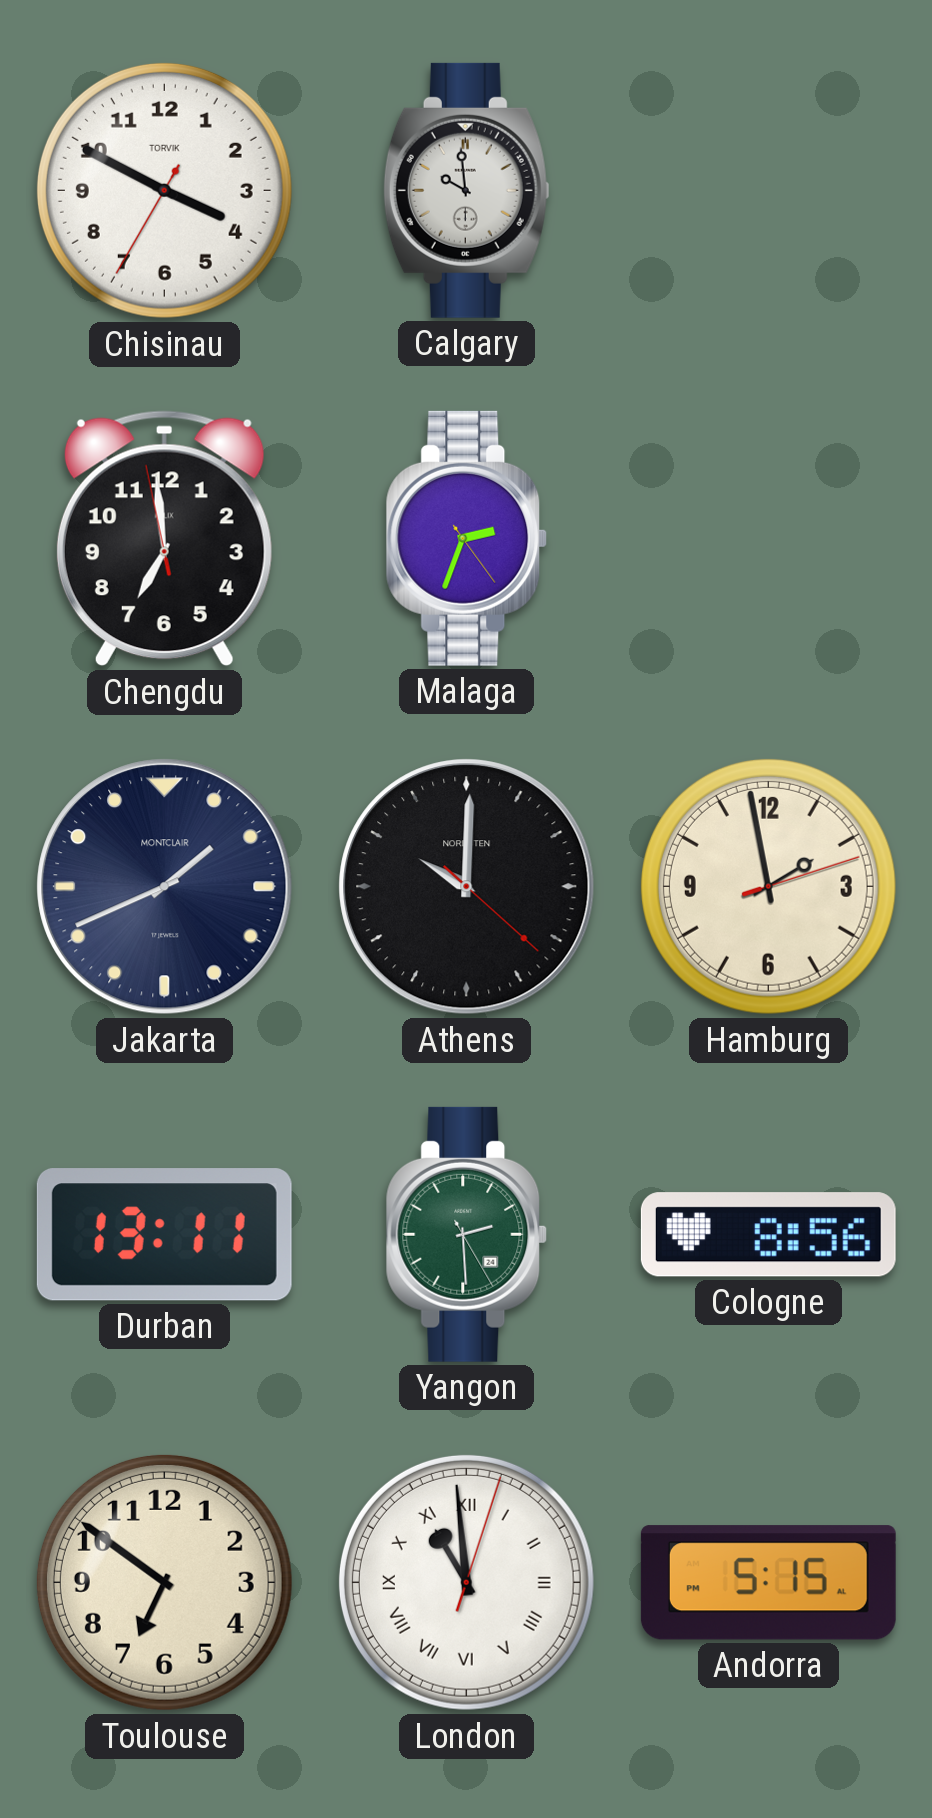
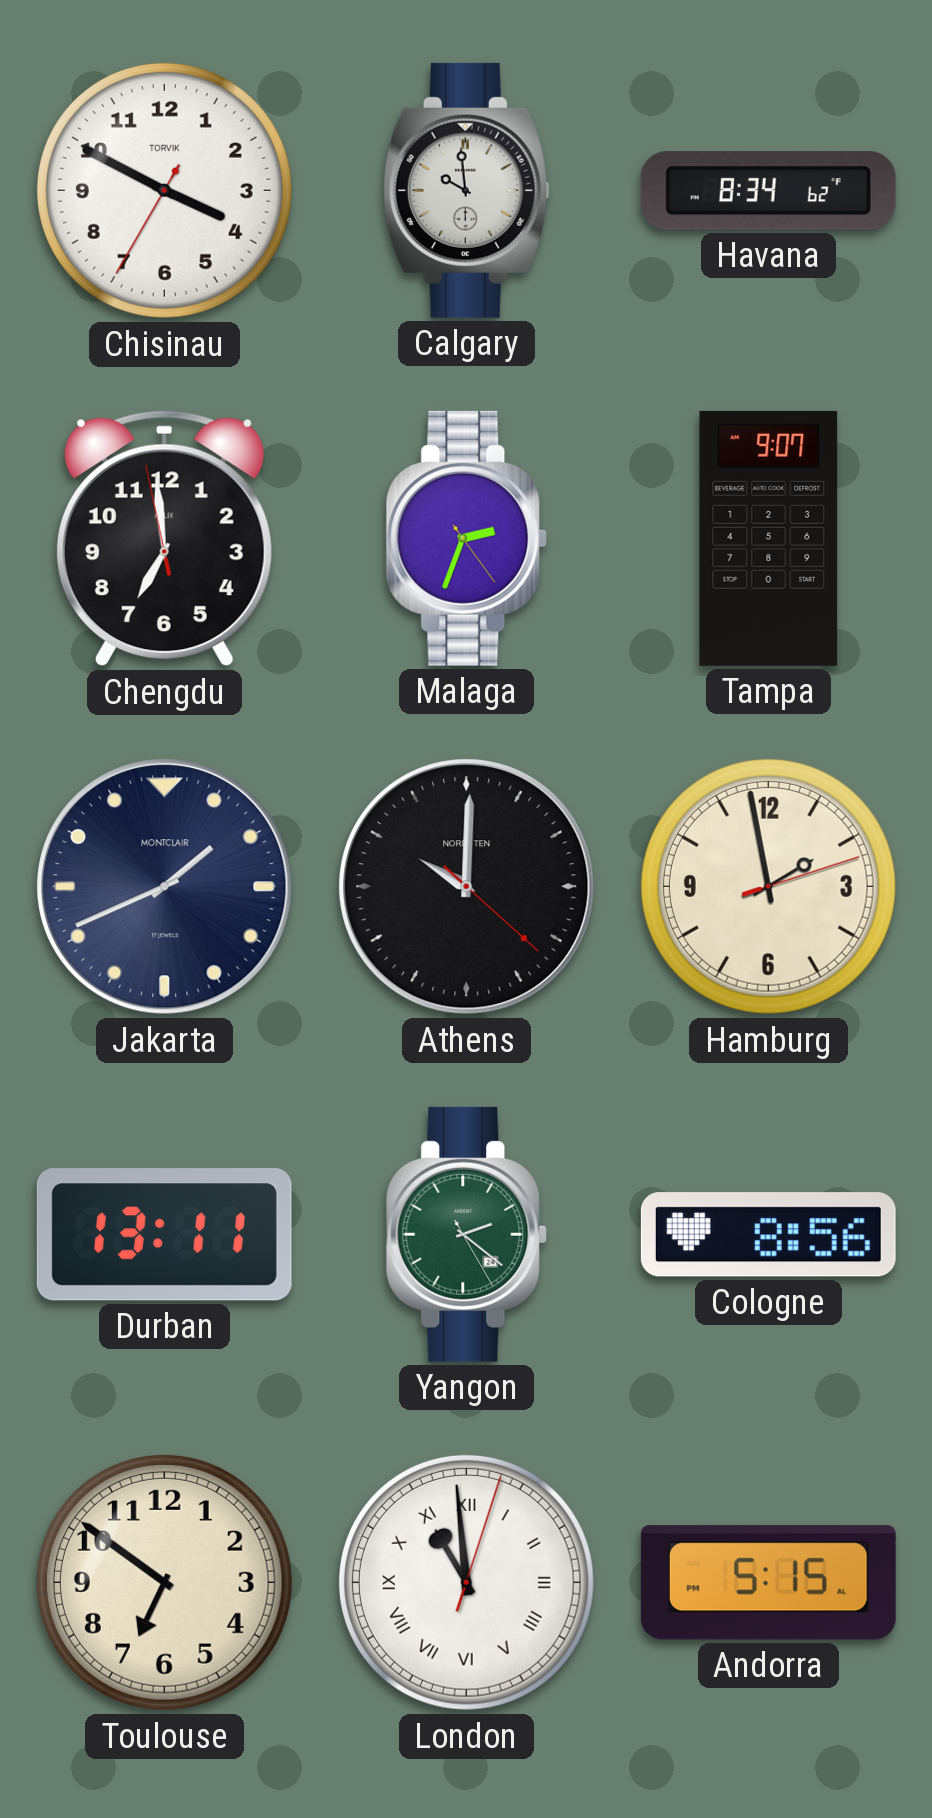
Havana: none -> 8:34 (768, 191)
Tampa: none -> 9:07 (769, 538)
Yangon: 2:29 -> 2:21 (467, 1234)
